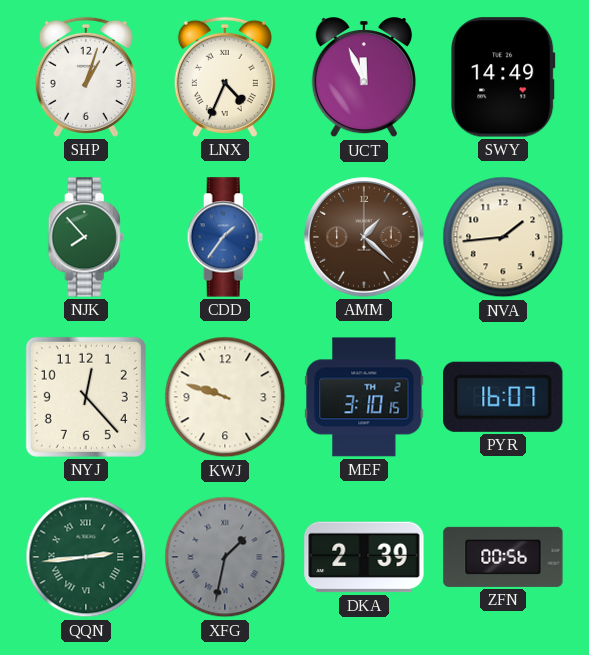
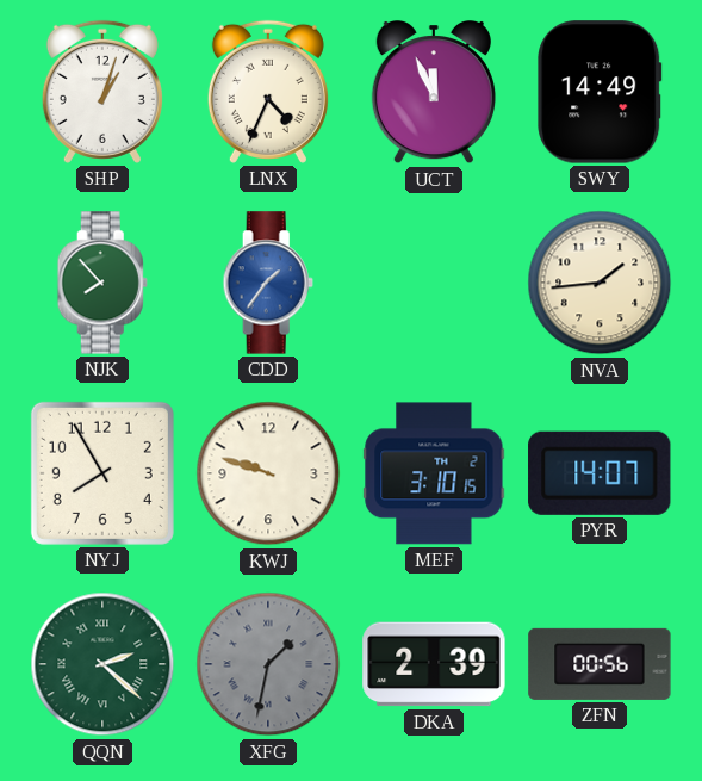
AMM: 1:22 -> none (364, 237)
NYJ: 12:23 -> 7:55 (102, 473)
PYR: 16:07 -> 14:07 (600, 473)
QQN: 2:44 -> 2:22 (102, 664)
